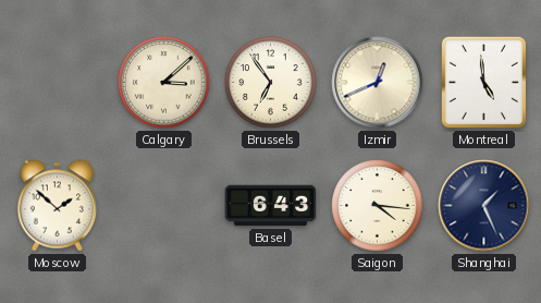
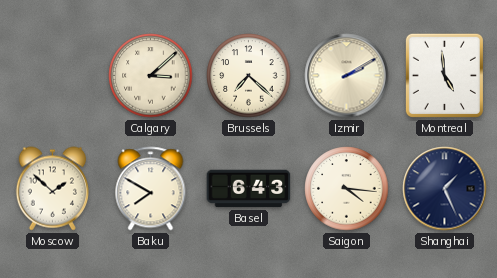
Brussels: 6:54 -> 7:22 (249, 76)
Izmir: 12:41 -> 2:10 (347, 76)
Baku: none -> 7:50 (151, 189)
